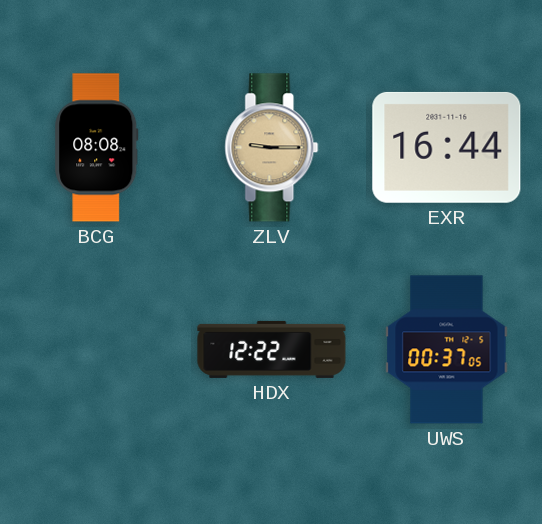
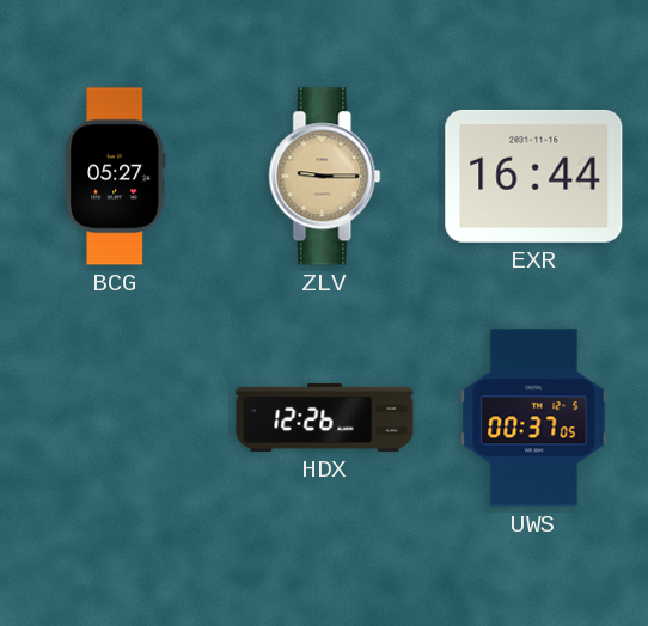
BCG: 08:08 -> 05:27 (116, 177)
HDX: 12:22 -> 12:26 (325, 417)
